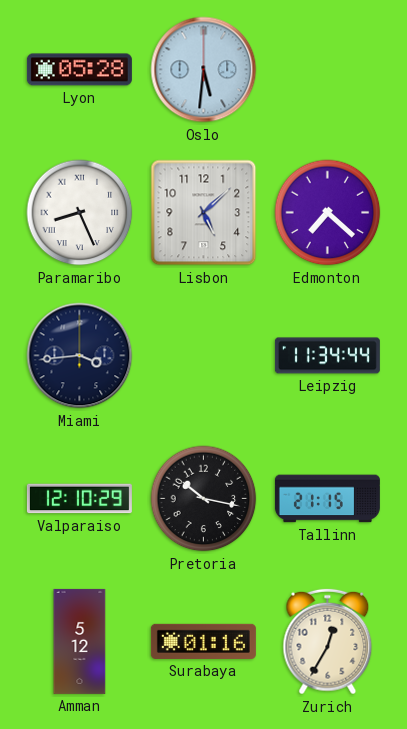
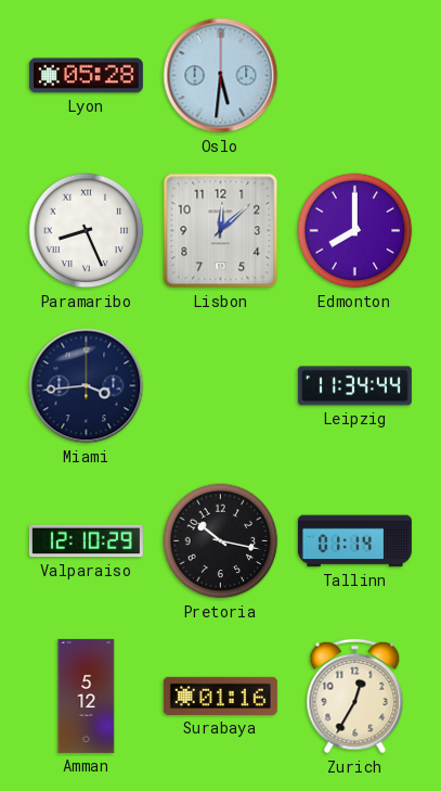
Lisbon: 5:08 -> 12:08 (221, 231)
Edmonton: 7:22 -> 8:00 (355, 231)
Tallinn: 21:15 -> 01:14 (354, 541)
